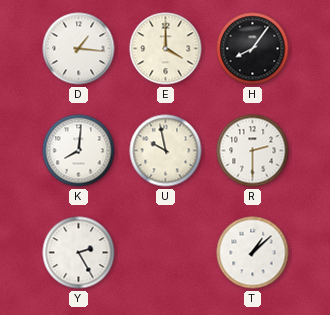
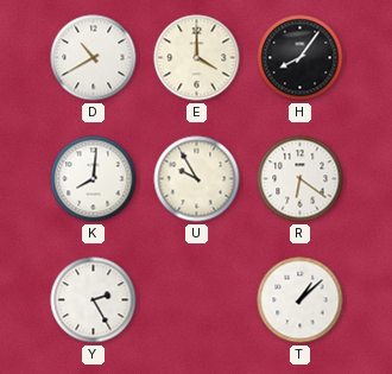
D: 1:16 -> 10:40 (94, 58)
U: 9:58 -> 9:55 (197, 179)
R: 2:30 -> 6:21 (301, 179)
